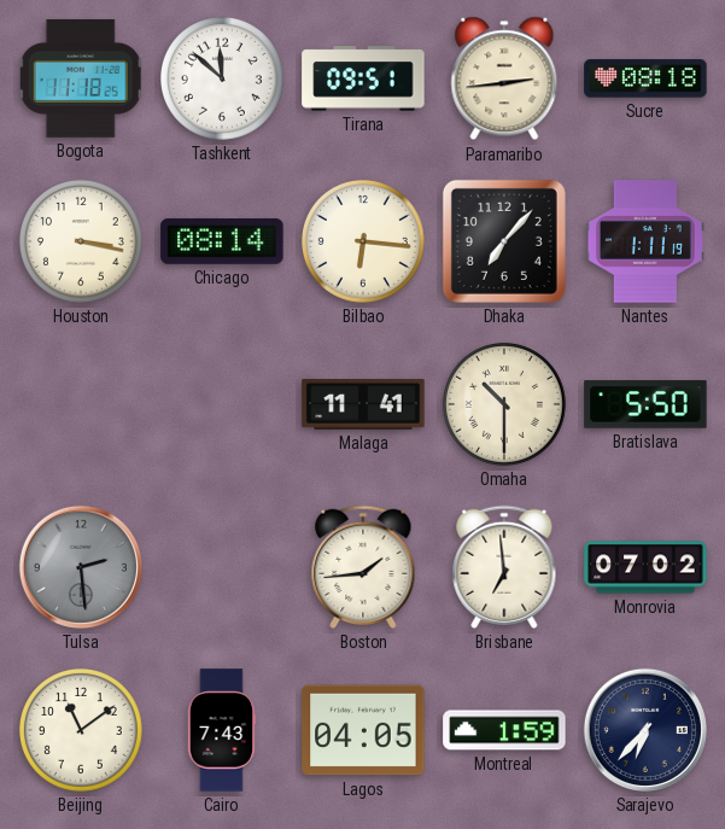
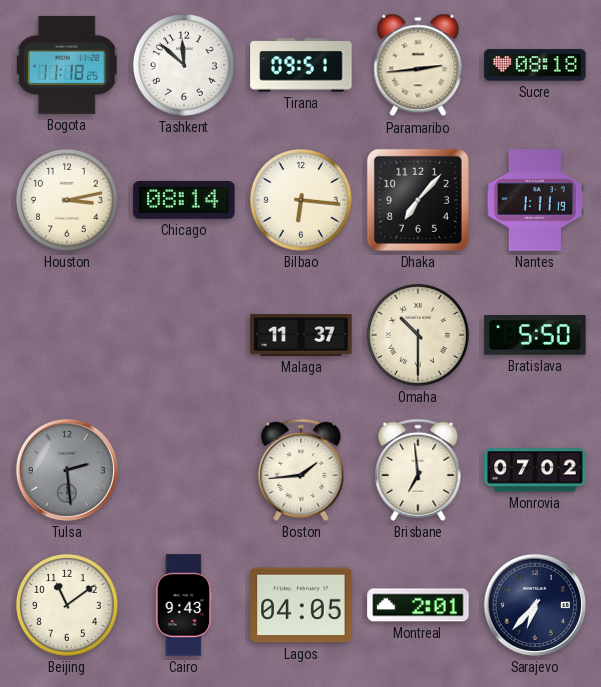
Houston: 3:17 -> 3:13 (67, 200)
Malaga: 11:41 -> 11:37 (301, 336)
Cairo: 7:43 -> 9:43 (184, 605)
Montreal: 1:59 -> 2:01 (418, 605)
